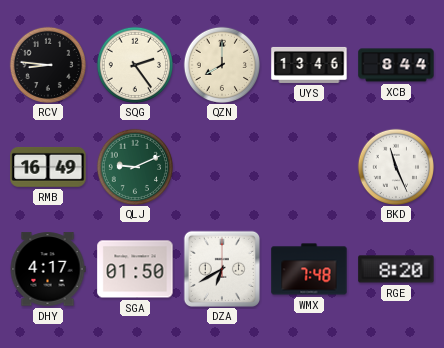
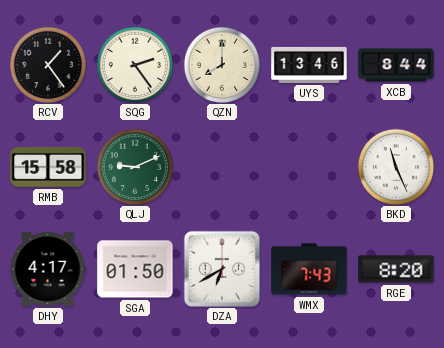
RCV: 8:46 -> 1:24 (47, 64)
RMB: 16:49 -> 15:58 (48, 167)
WMX: 7:48 -> 7:43 (309, 269)
